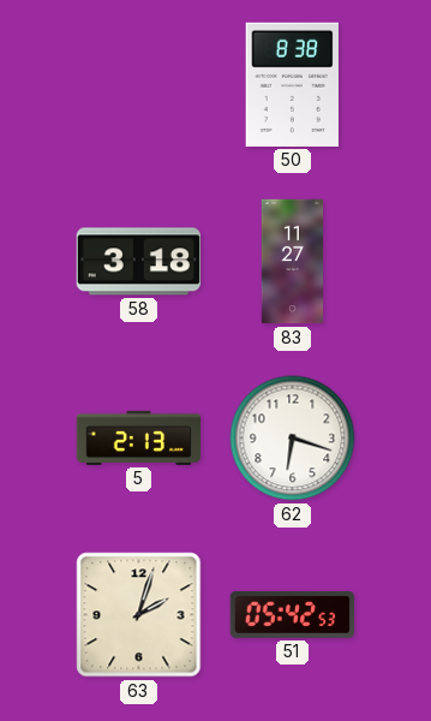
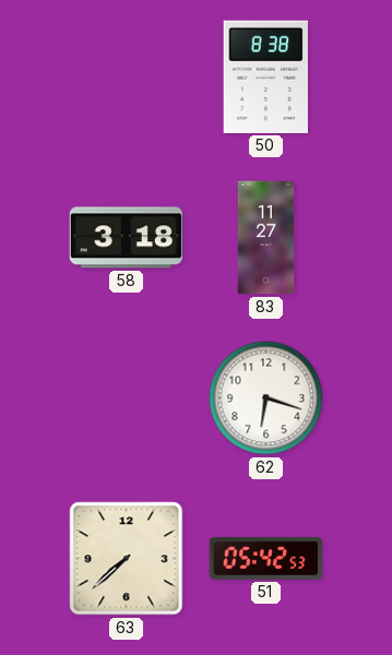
5: 2:13 -> none (139, 437)
63: 2:03 -> 7:38 (127, 559)
